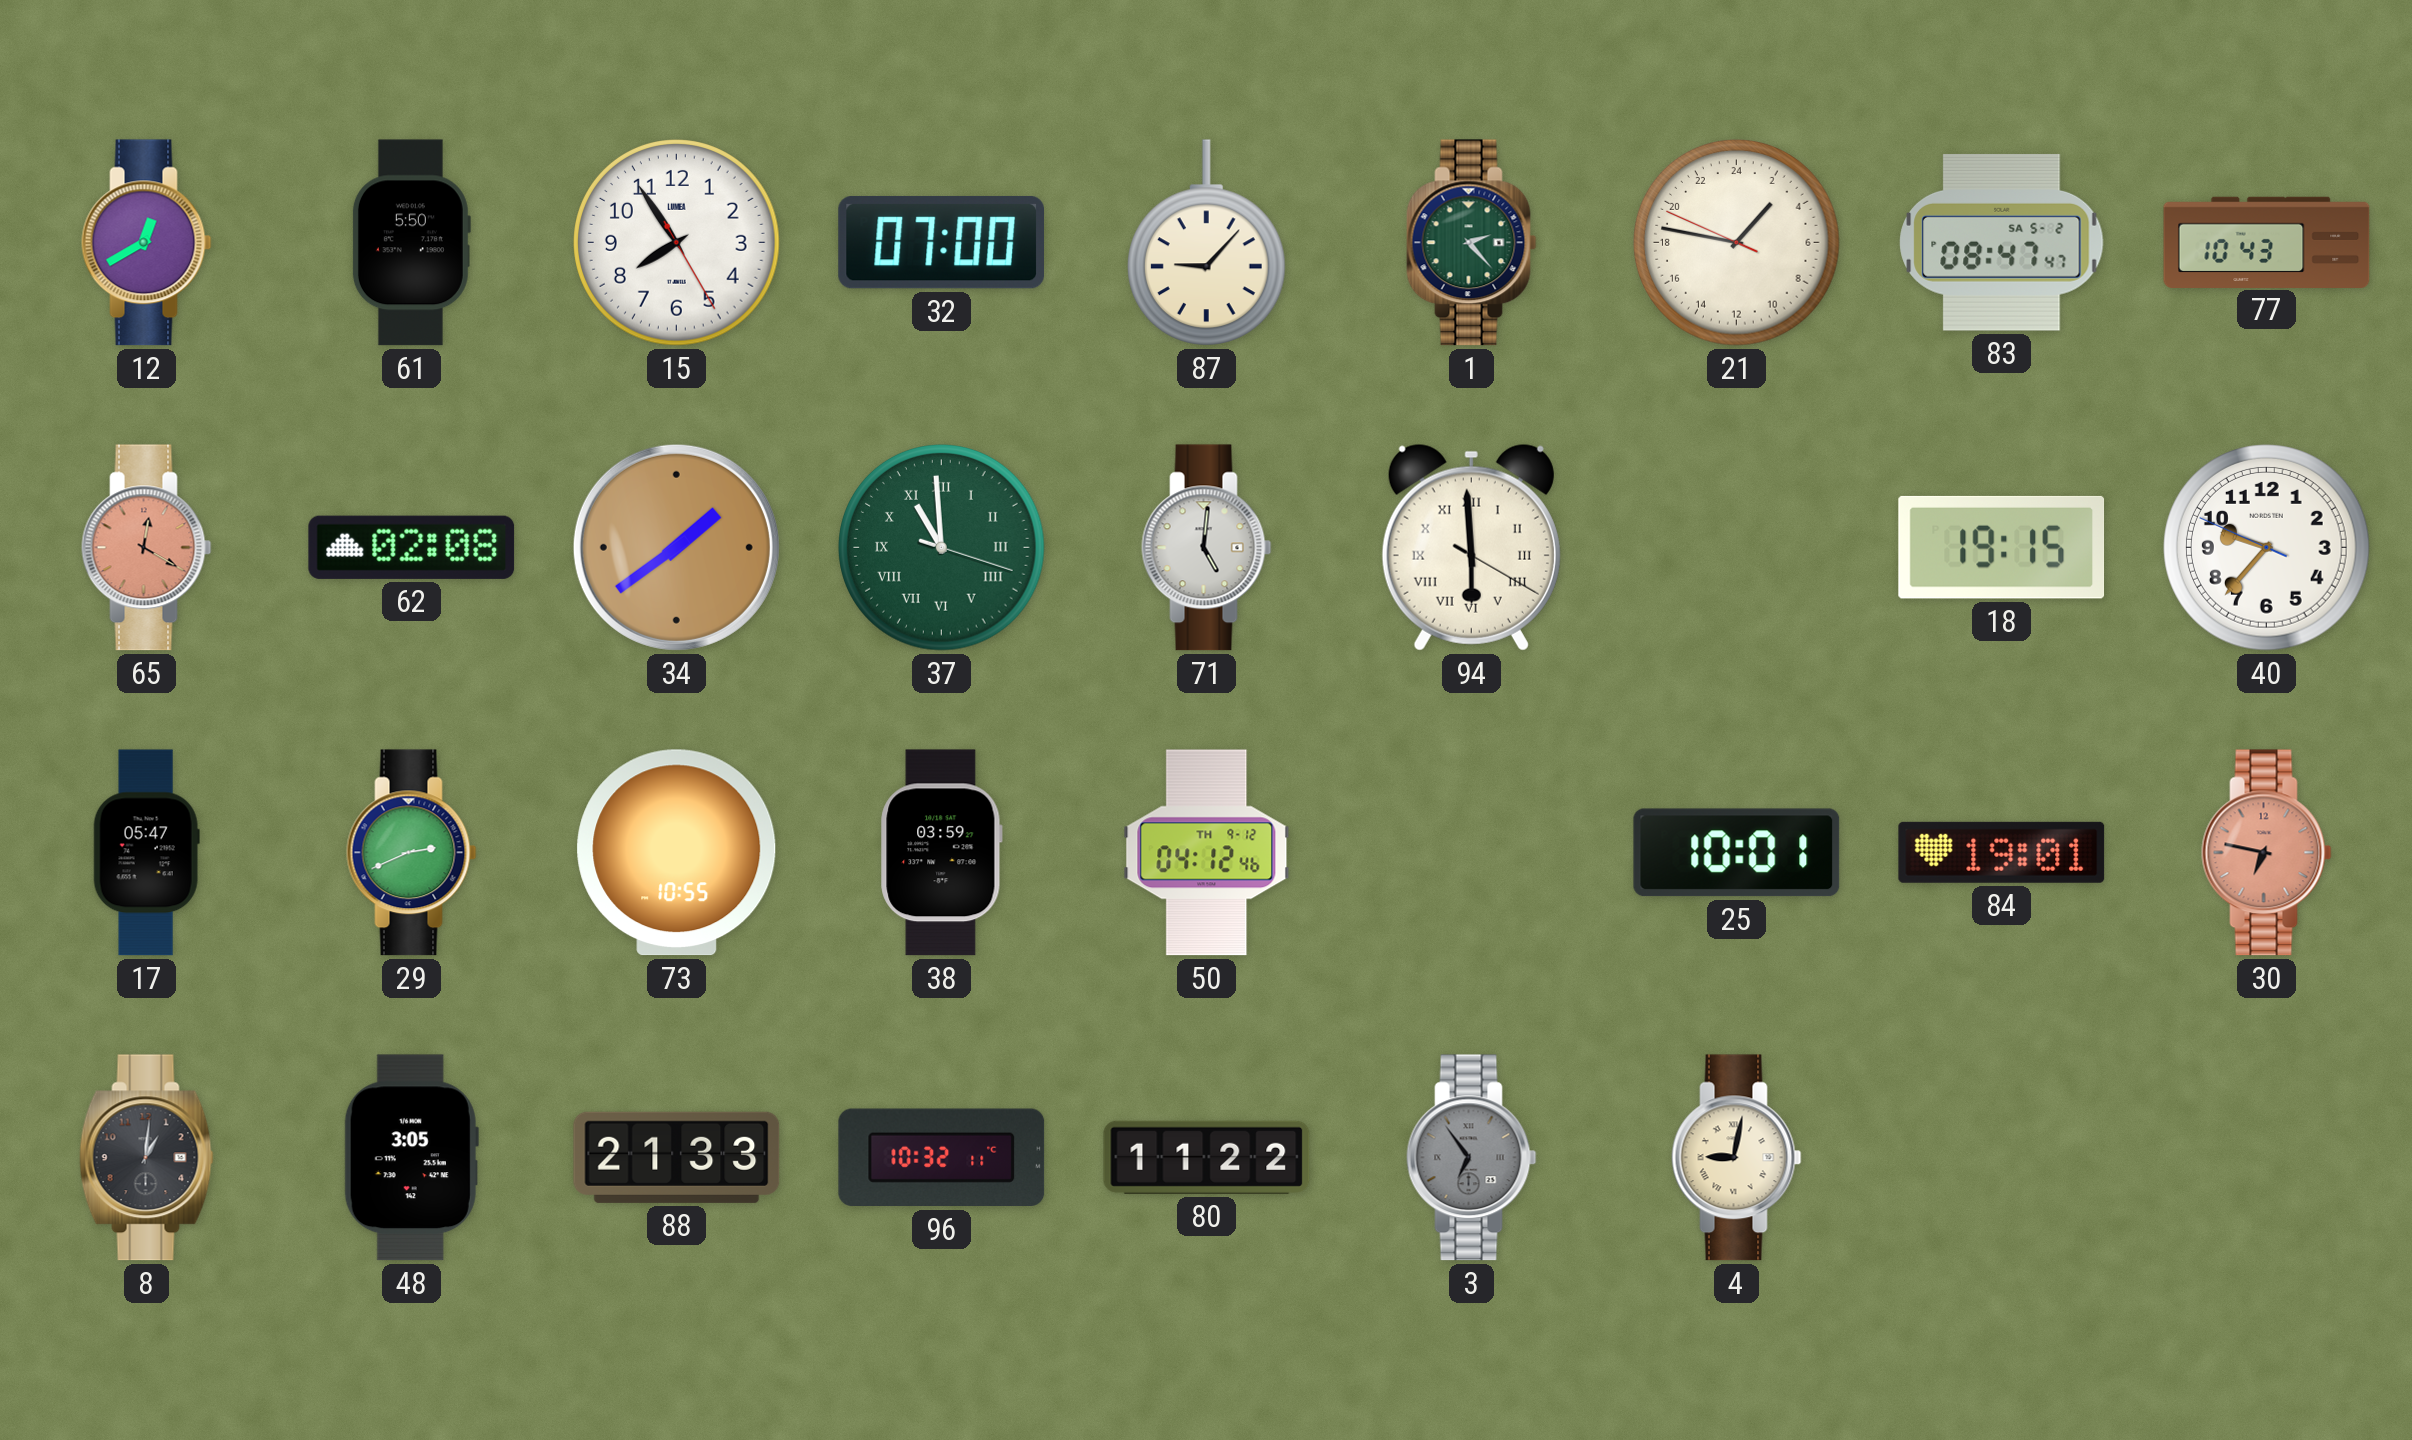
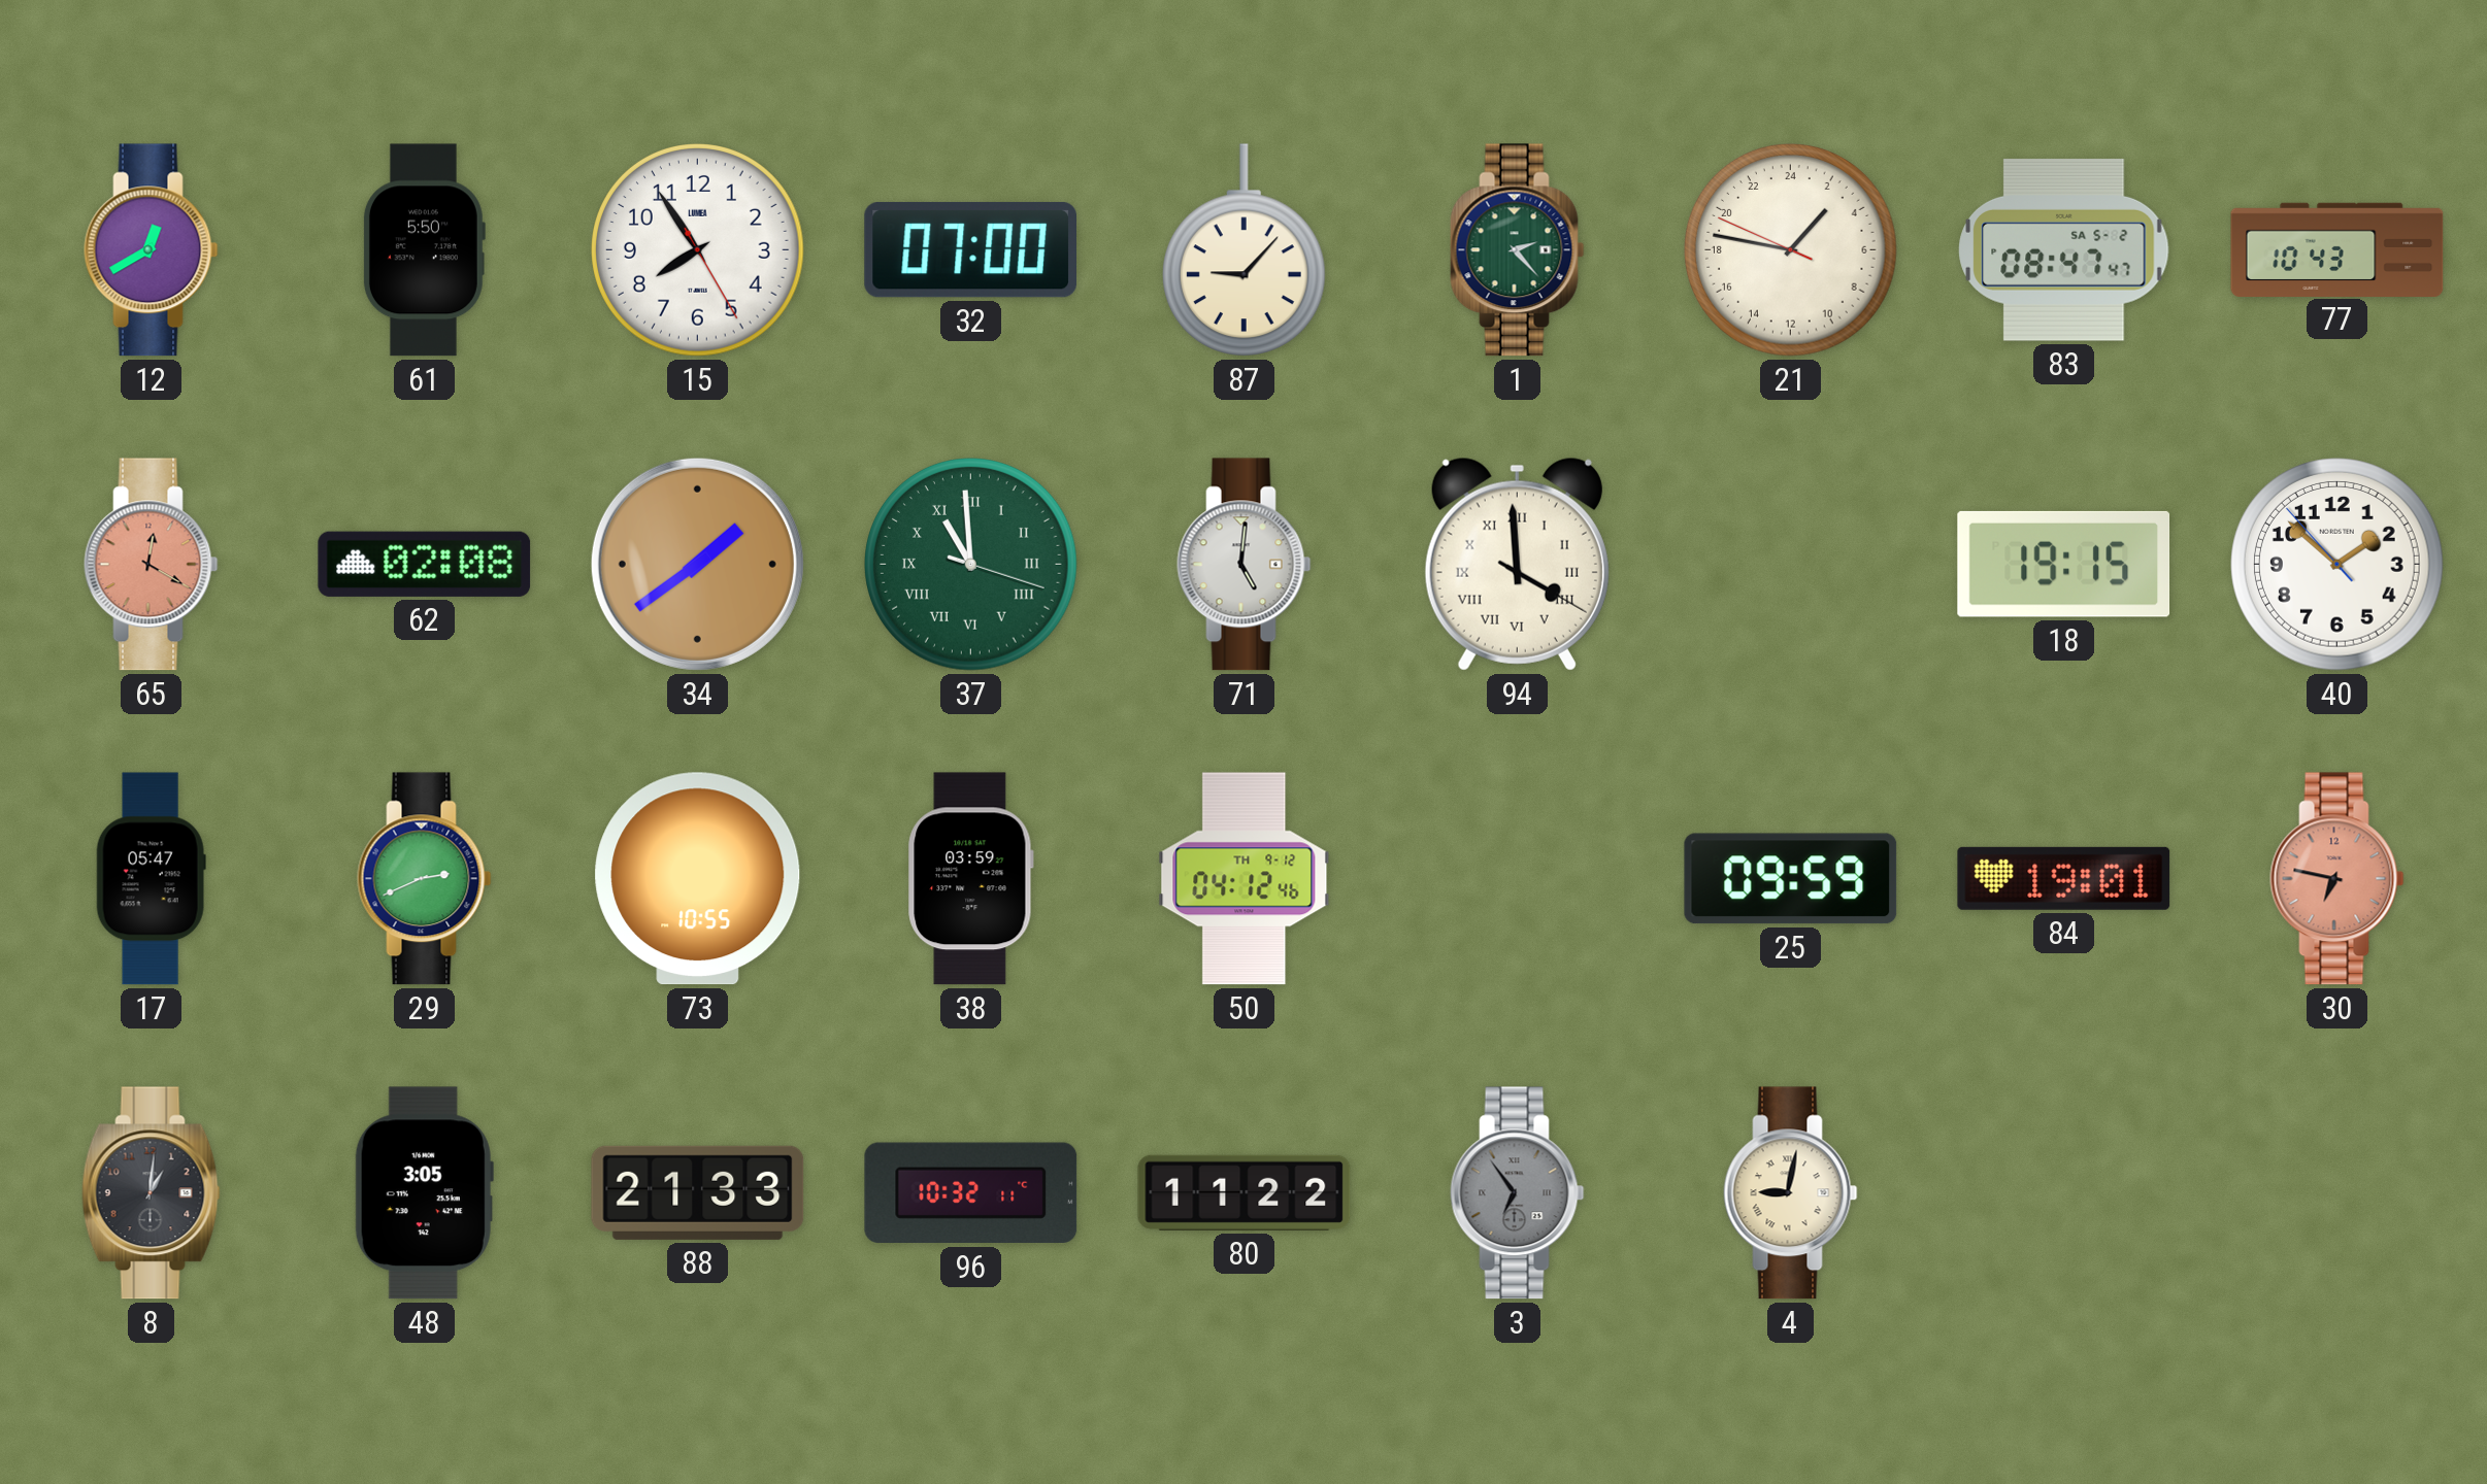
94: 5:59 -> 3:59 (1517, 564)
40: 9:36 -> 1:51 (2337, 565)
25: 10:01 -> 09:59 (1791, 879)
